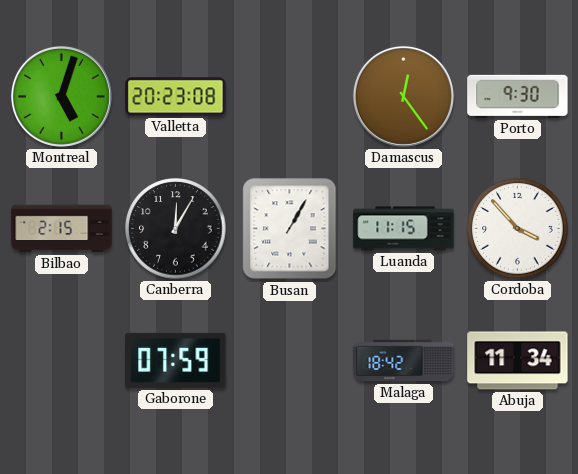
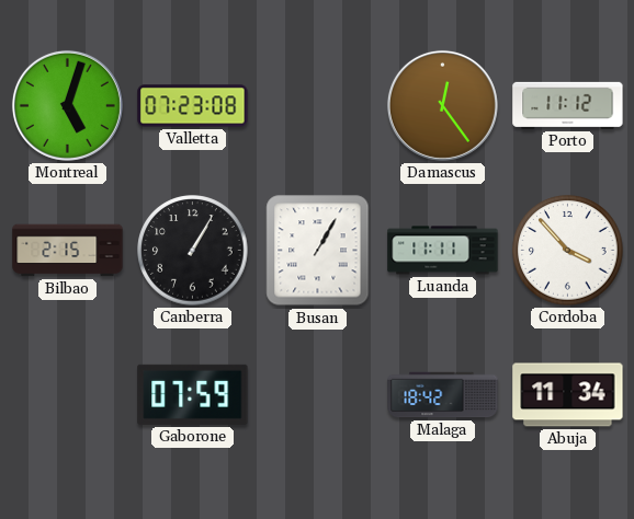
Valletta: 20:23 -> 07:23 (193, 106)
Porto: 9:30 -> 11:12 (568, 105)
Canberra: 12:05 -> 1:05 (193, 251)
Luanda: 11:15 -> 11:11 (443, 251)
